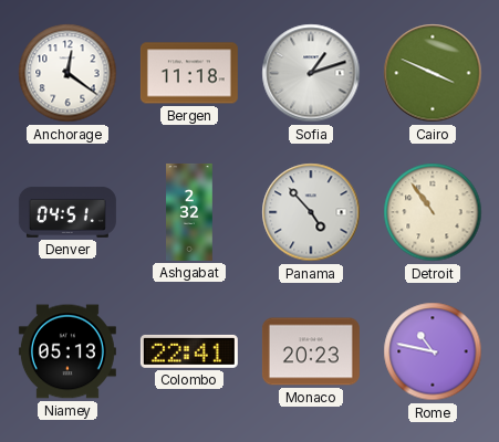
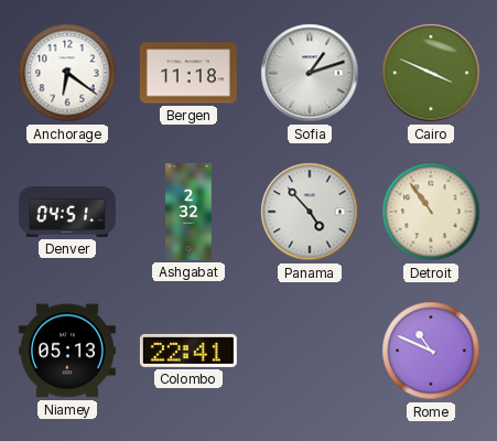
Anchorage: 12:21 -> 6:21 (67, 73)
Monaco: 20:23 -> none (311, 351)
Rome: 10:47 -> 10:49 (431, 351)
